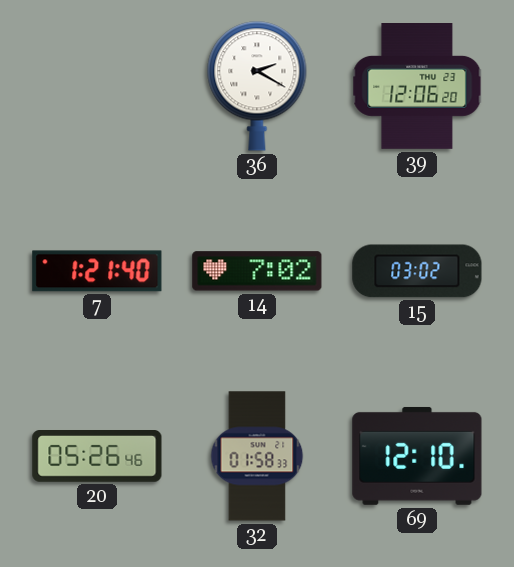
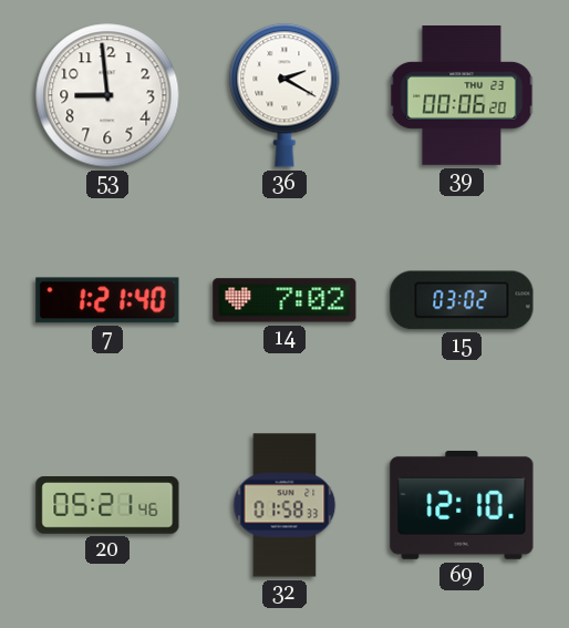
53: none -> 8:59 (107, 95)
39: 12:06 -> 00:06 (462, 96)
20: 05:26 -> 05:21 (107, 506)
